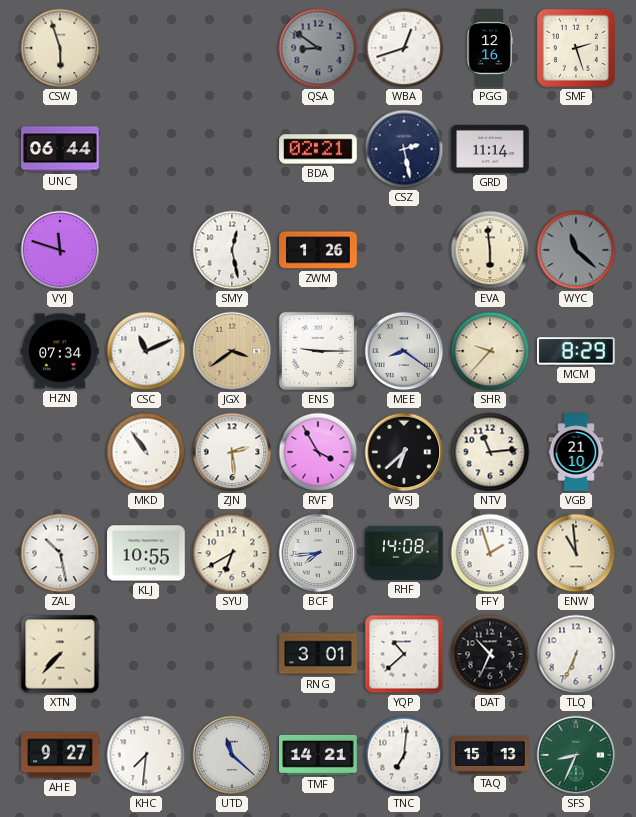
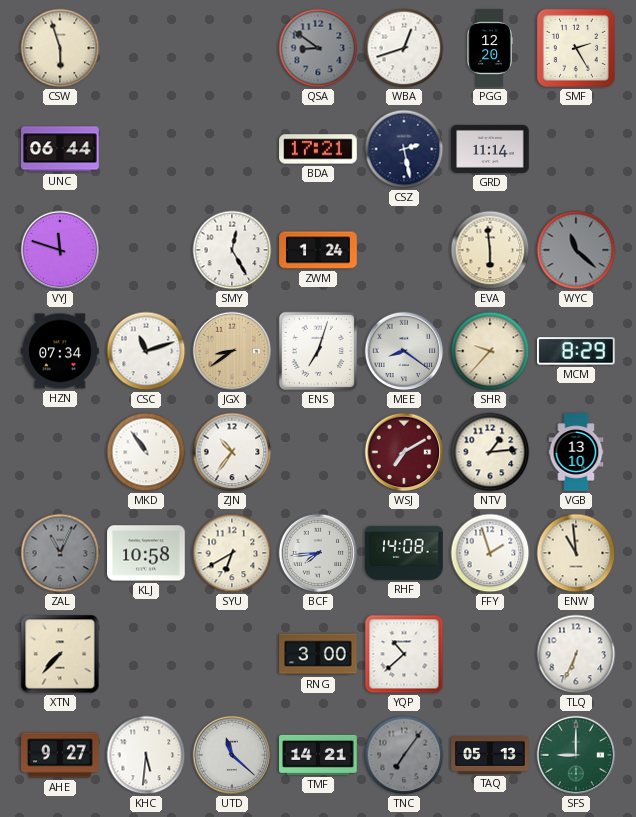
PGG: 12:16 -> 12:20 (490, 48)
SMF: 2:27 -> 2:25 (576, 48)
BDA: 02:21 -> 17:21 (318, 149)
SMY: 12:28 -> 12:25 (232, 250)
ZWM: 1:26 -> 1:24 (318, 250)
CSC: 11:11 -> 11:12 (146, 351)
JGX: 3:39 -> 8:39 (232, 351)
ENS: 9:15 -> 7:03 (318, 351)
ZJN: 2:29 -> 10:36 (232, 452)
RVF: 3:55 -> none (318, 452)
WSJ: 6:38 -> 7:10 (404, 452)
WSJ dial: black -> burgundy (404, 452)
NTV: 11:14 -> 1:14 (490, 452)
VGB: 21:10 -> 13:10 (576, 452)
ZAL: 10:28 -> 11:04 (60, 553)
ZAL dial: white -> grey (60, 553)
KLJ: 10:55 -> 10:58 (146, 553)
RNG: 3:01 -> 3:00 (318, 654)
DAT: 10:34 -> none (490, 654)
KHC: 7:31 -> 5:31 (146, 755)
TNC: 7:01 -> 7:06 (404, 755)
TNC dial: white -> grey (404, 755)
TAQ: 15:13 -> 05:13 (490, 756)
SFS: 8:34 -> 9:00 (576, 755)
